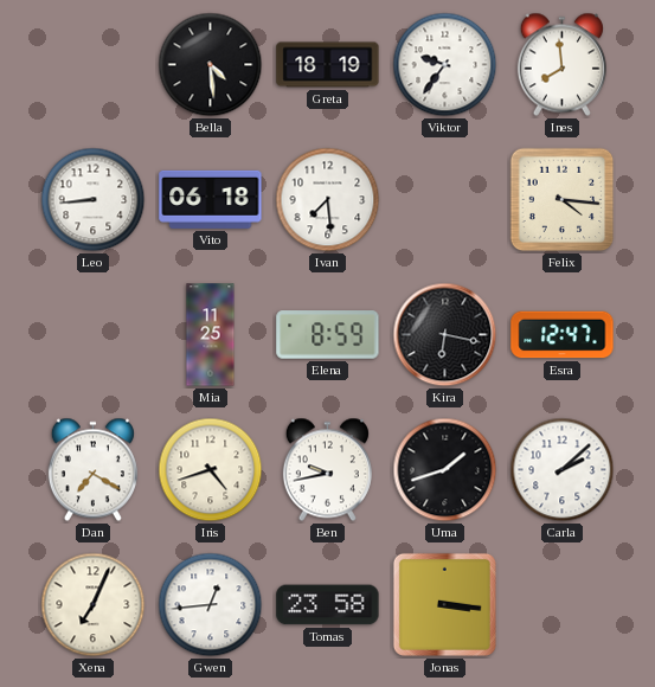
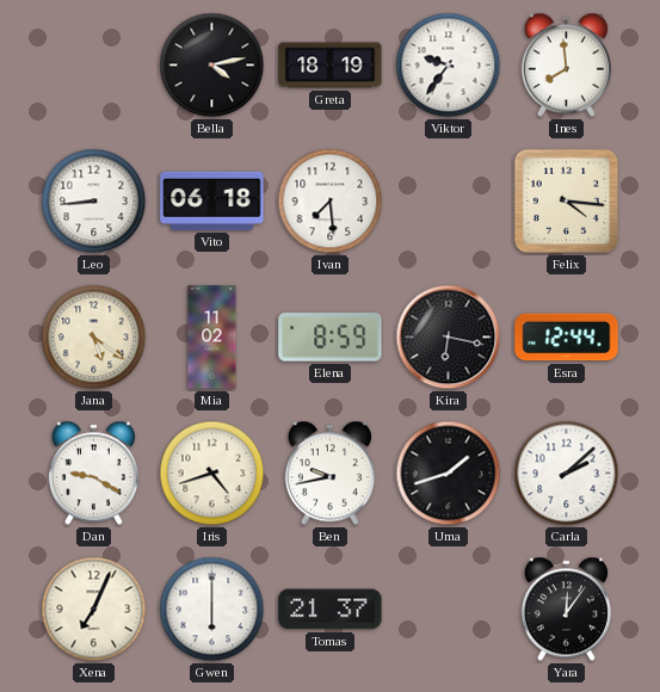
Bella: 4:29 -> 4:13 (212, 66)
Jana: none -> 5:21 (94, 338)
Mia: 11:25 -> 11:02 (212, 338)
Esra: 12:47 -> 12:44 (567, 338)
Dan: 7:20 -> 9:20 (93, 474)
Gwen: 12:44 -> 6:00 (212, 610)
Tomas: 23:58 -> 21:37 (331, 610)
Jonas: 3:16 -> none (444, 604)
Yara: none -> 12:06 (566, 610)
